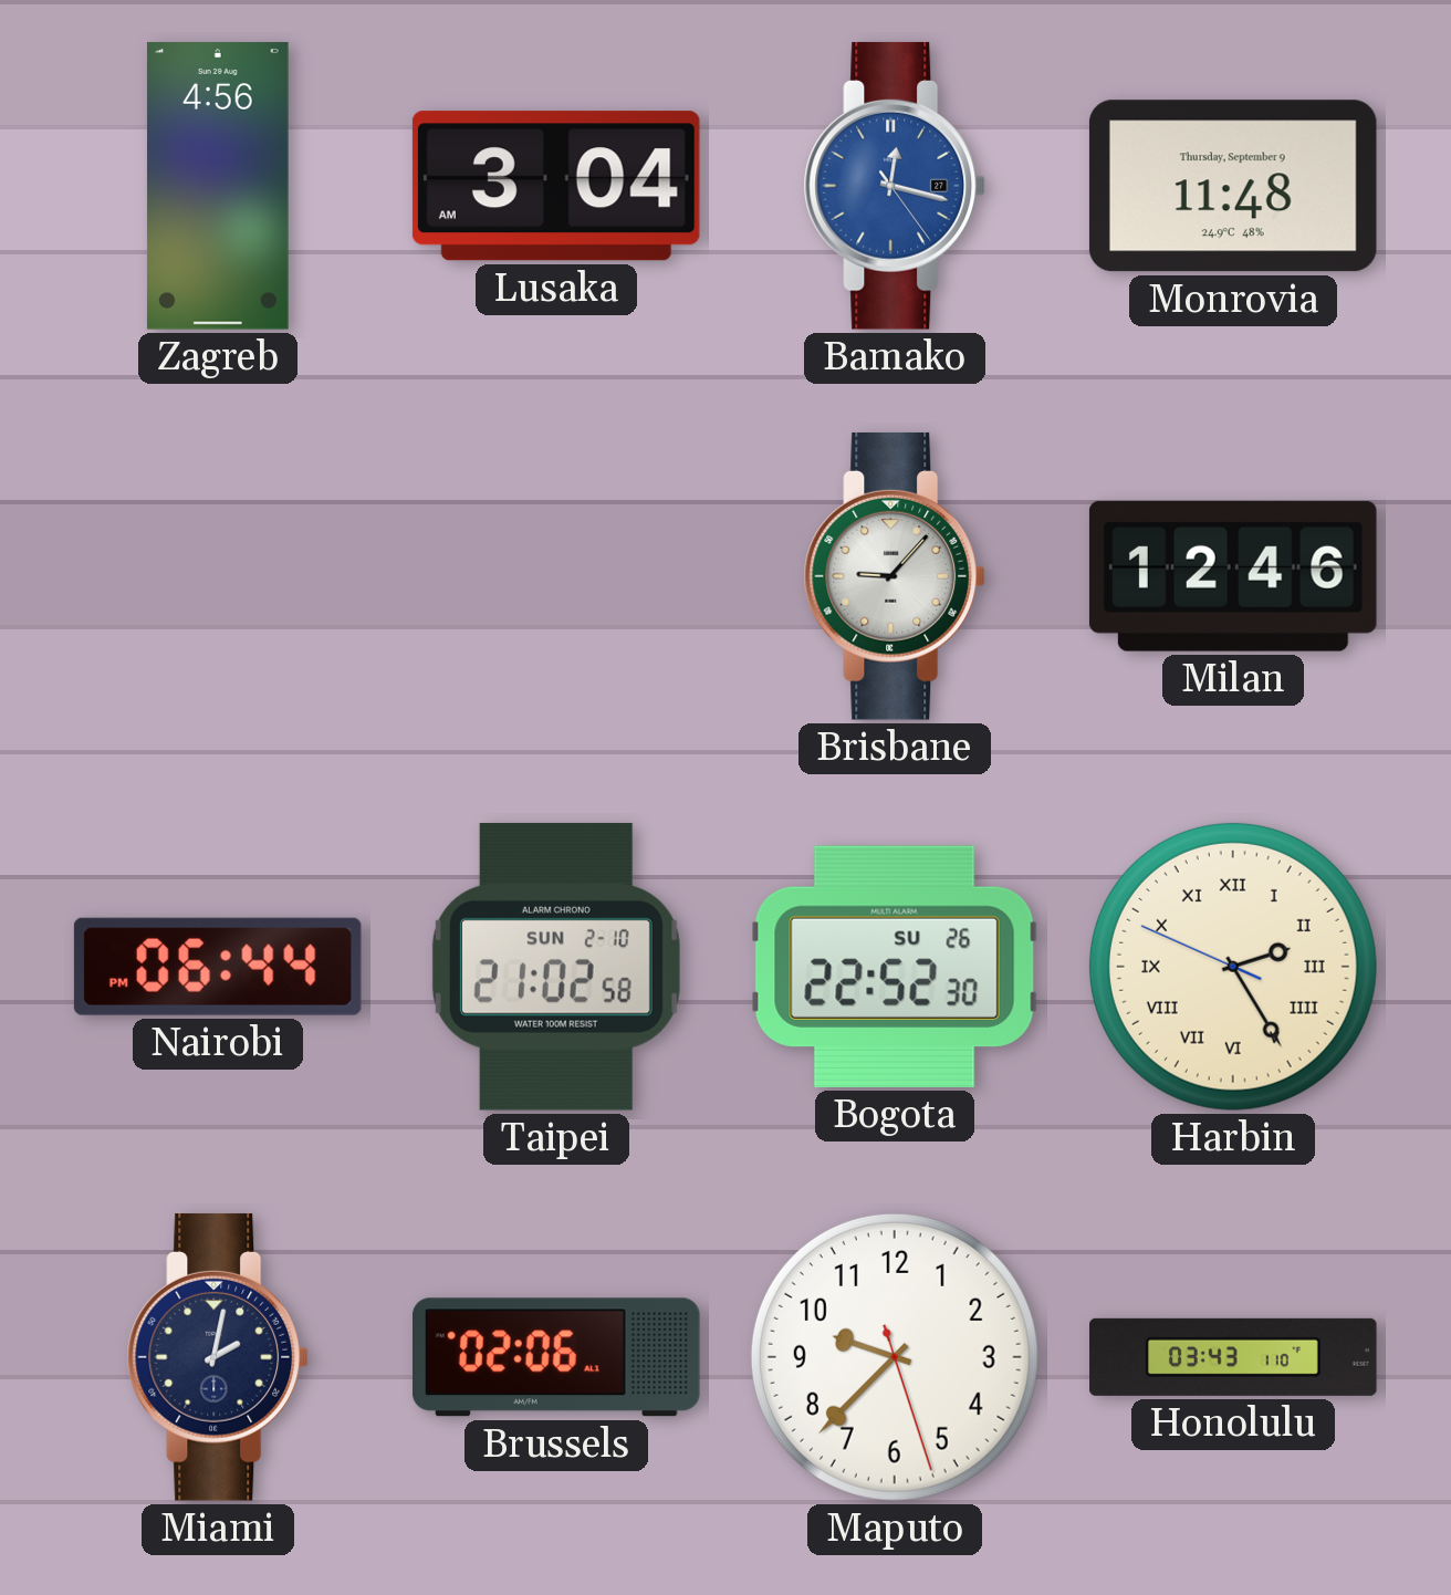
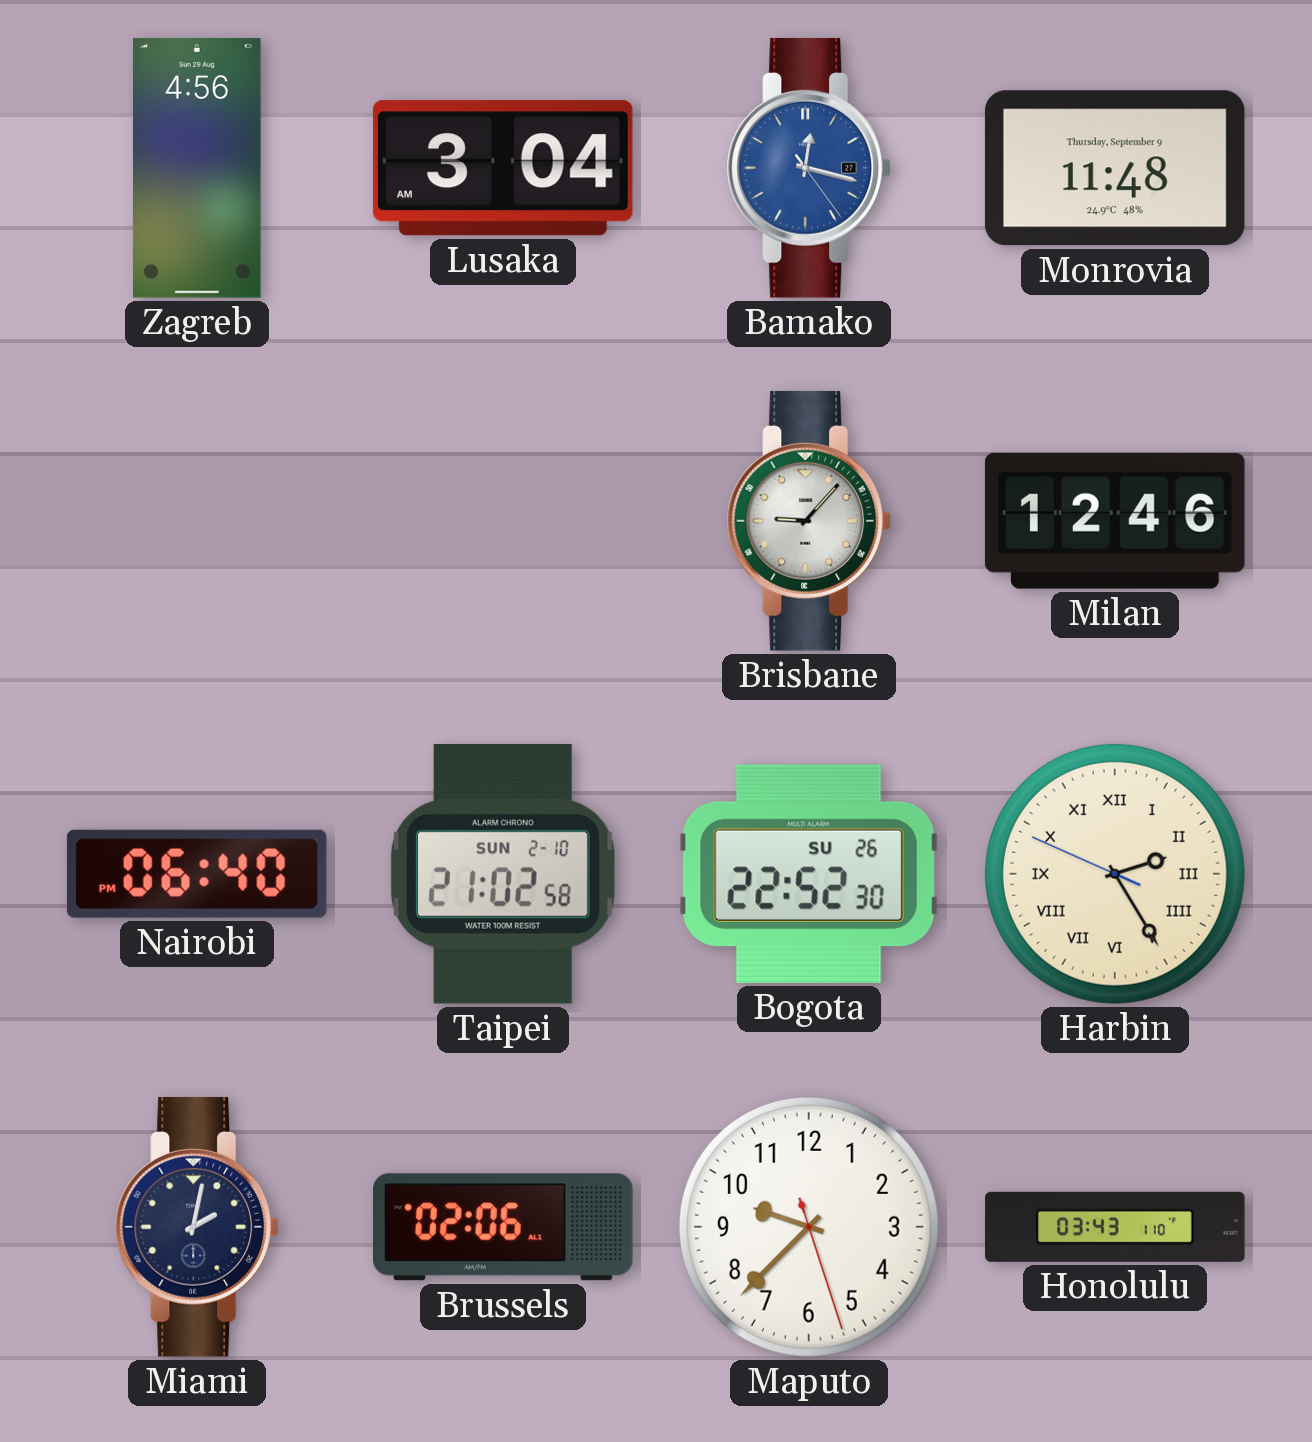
Nairobi: 06:44 -> 06:40 (197, 874)
